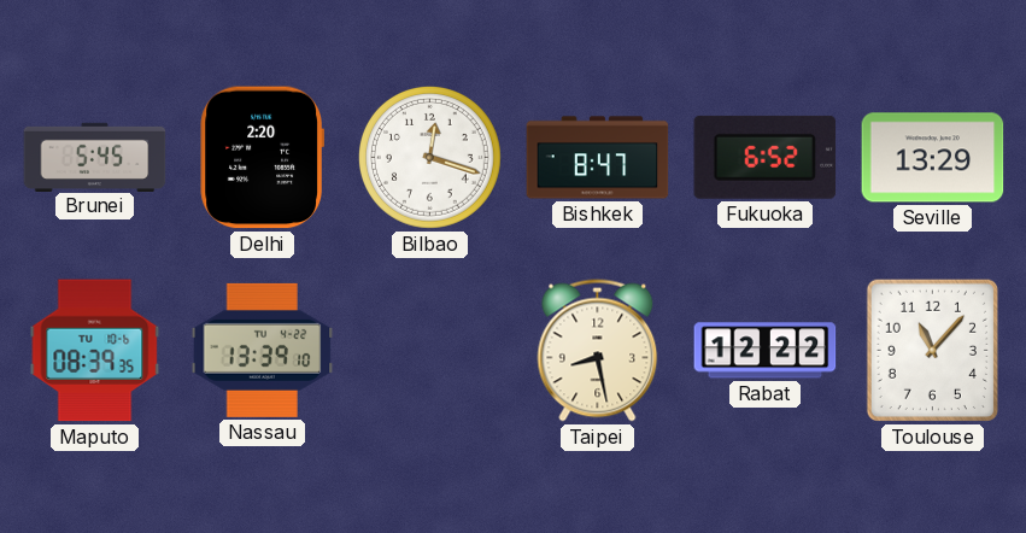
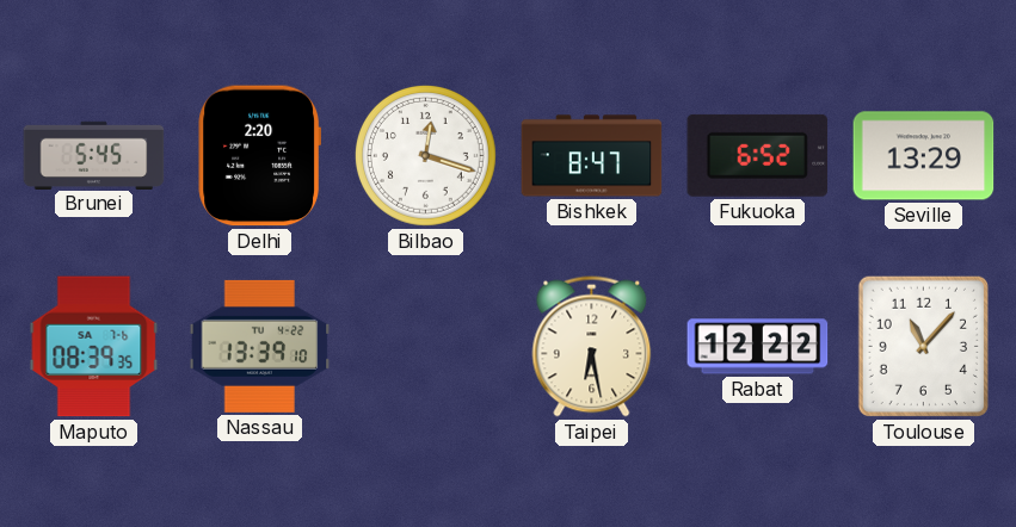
Maputo date: TU 10-6 -> SA 7-6 (94, 347)
Taipei: 8:28 -> 6:28 (592, 347)
